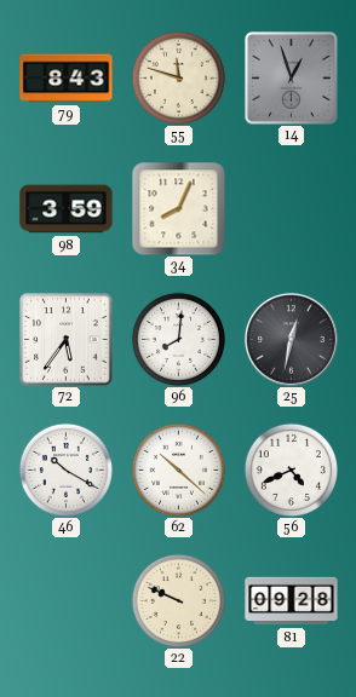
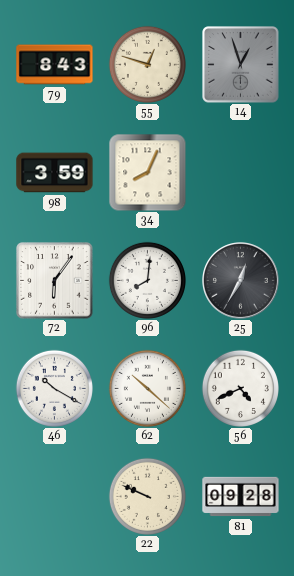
55: 11:48 -> 12:48 (147, 64)
72: 5:36 -> 6:06 (55, 281)
25: 12:32 -> 12:35 (241, 281)
